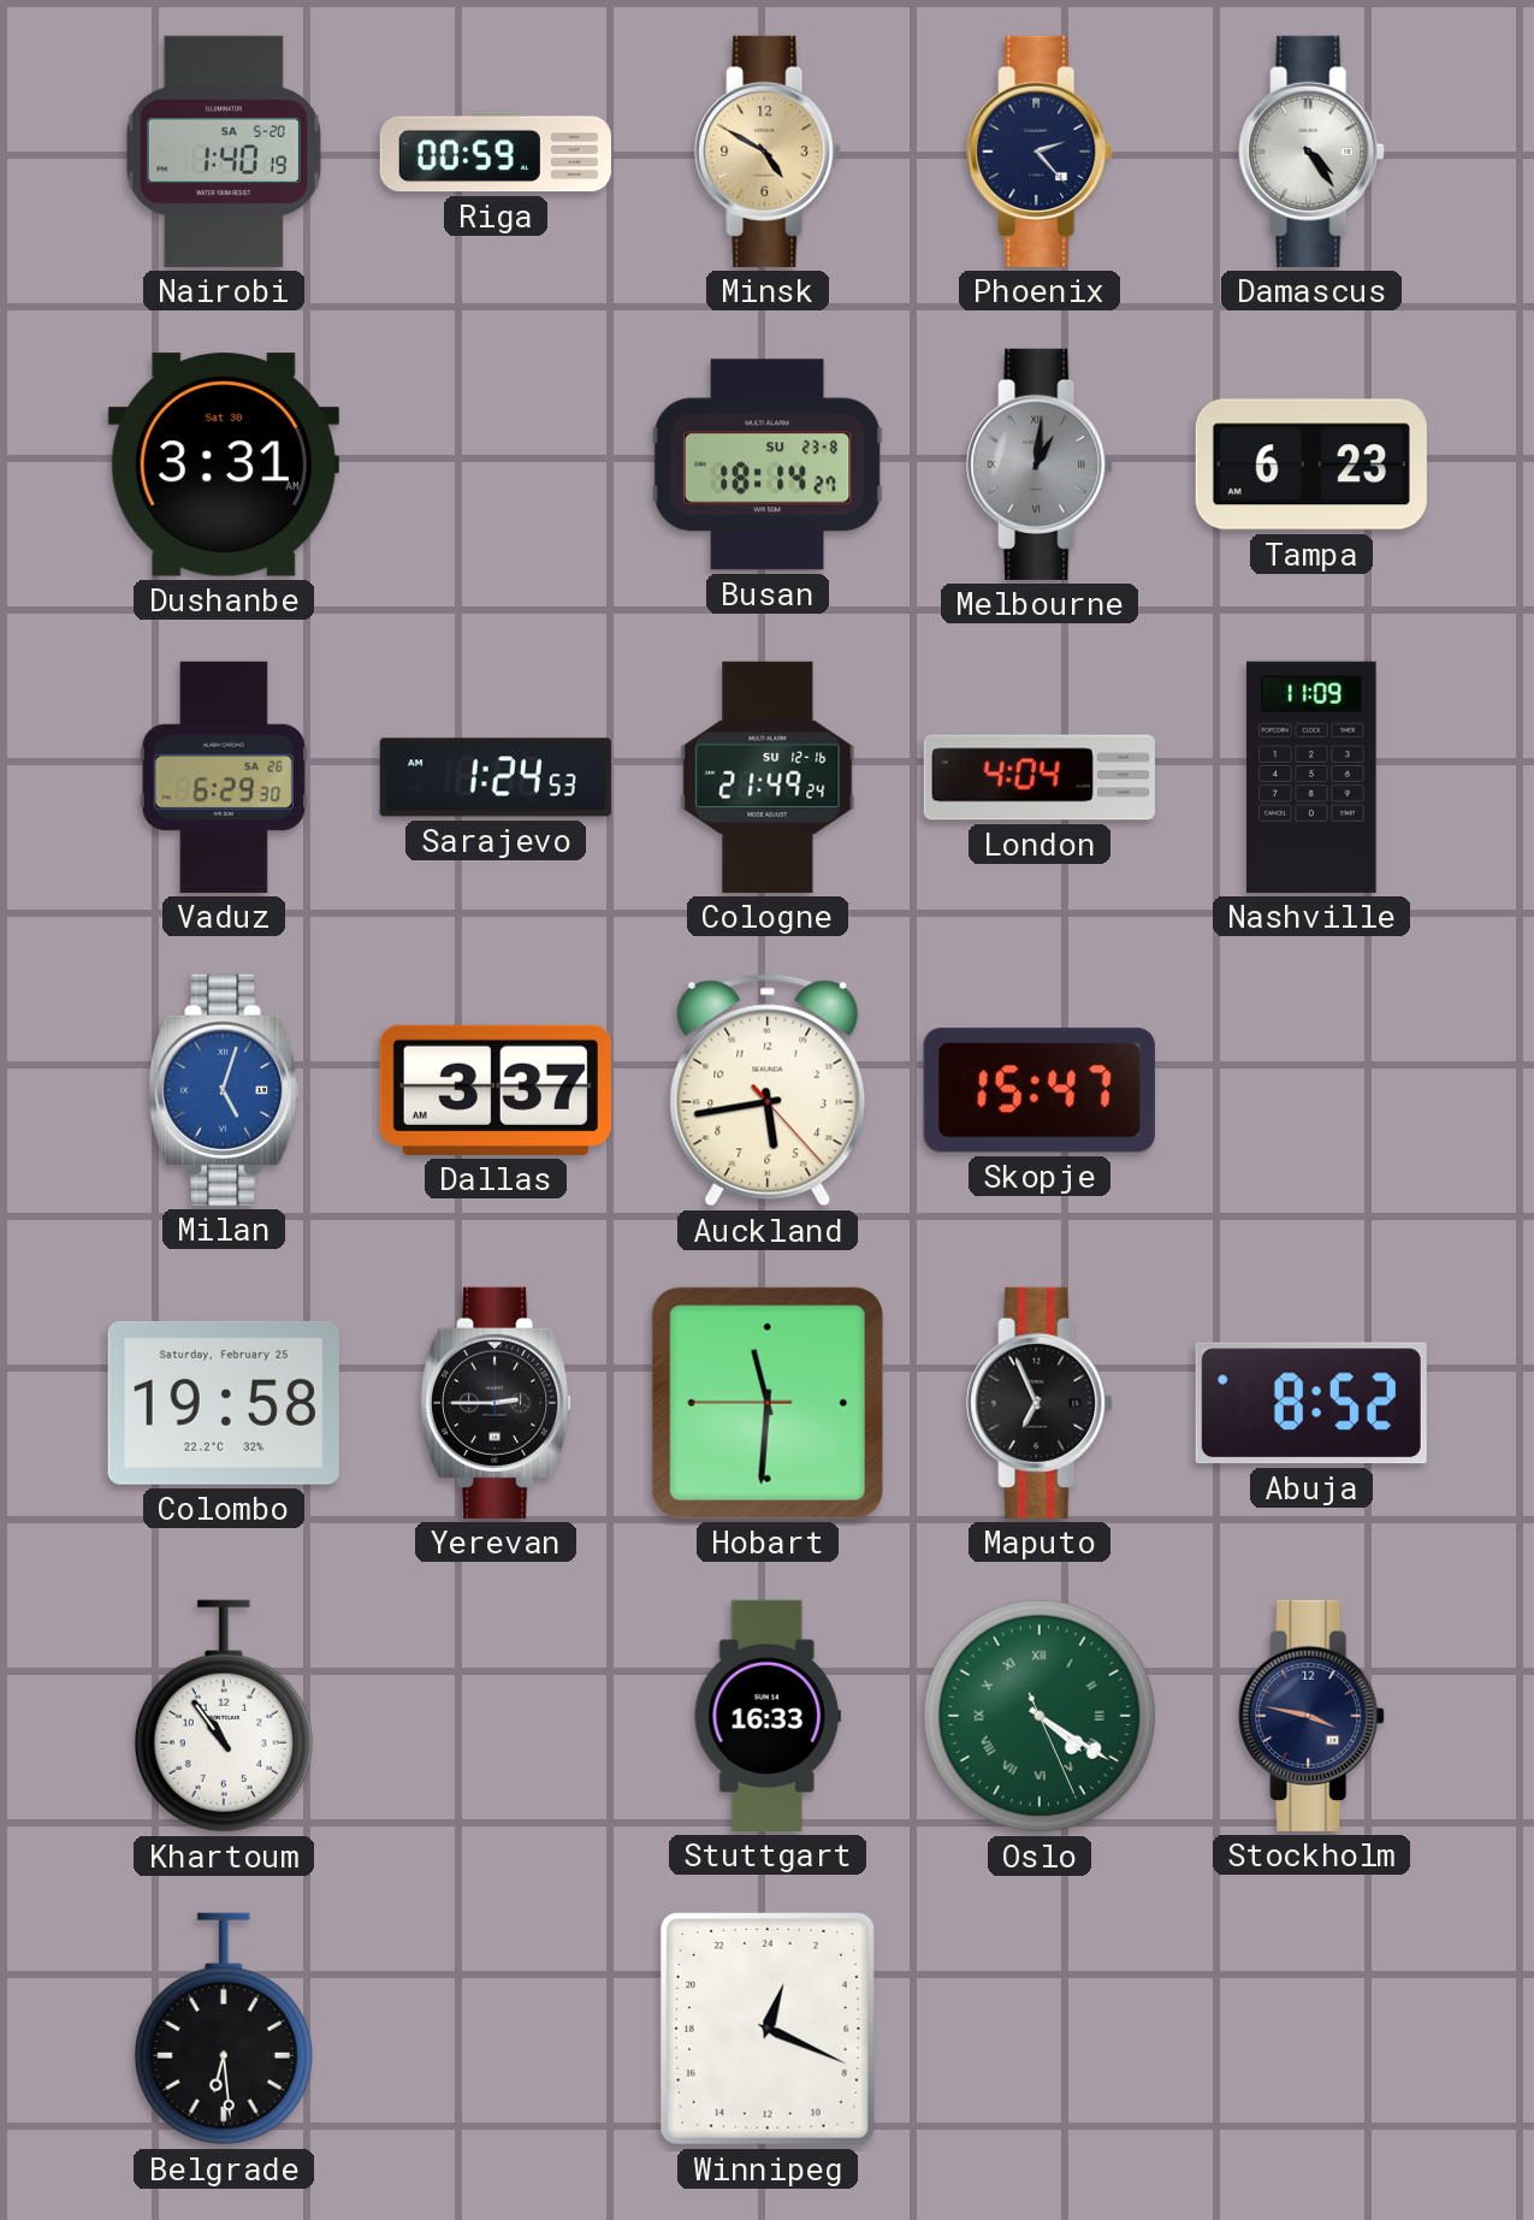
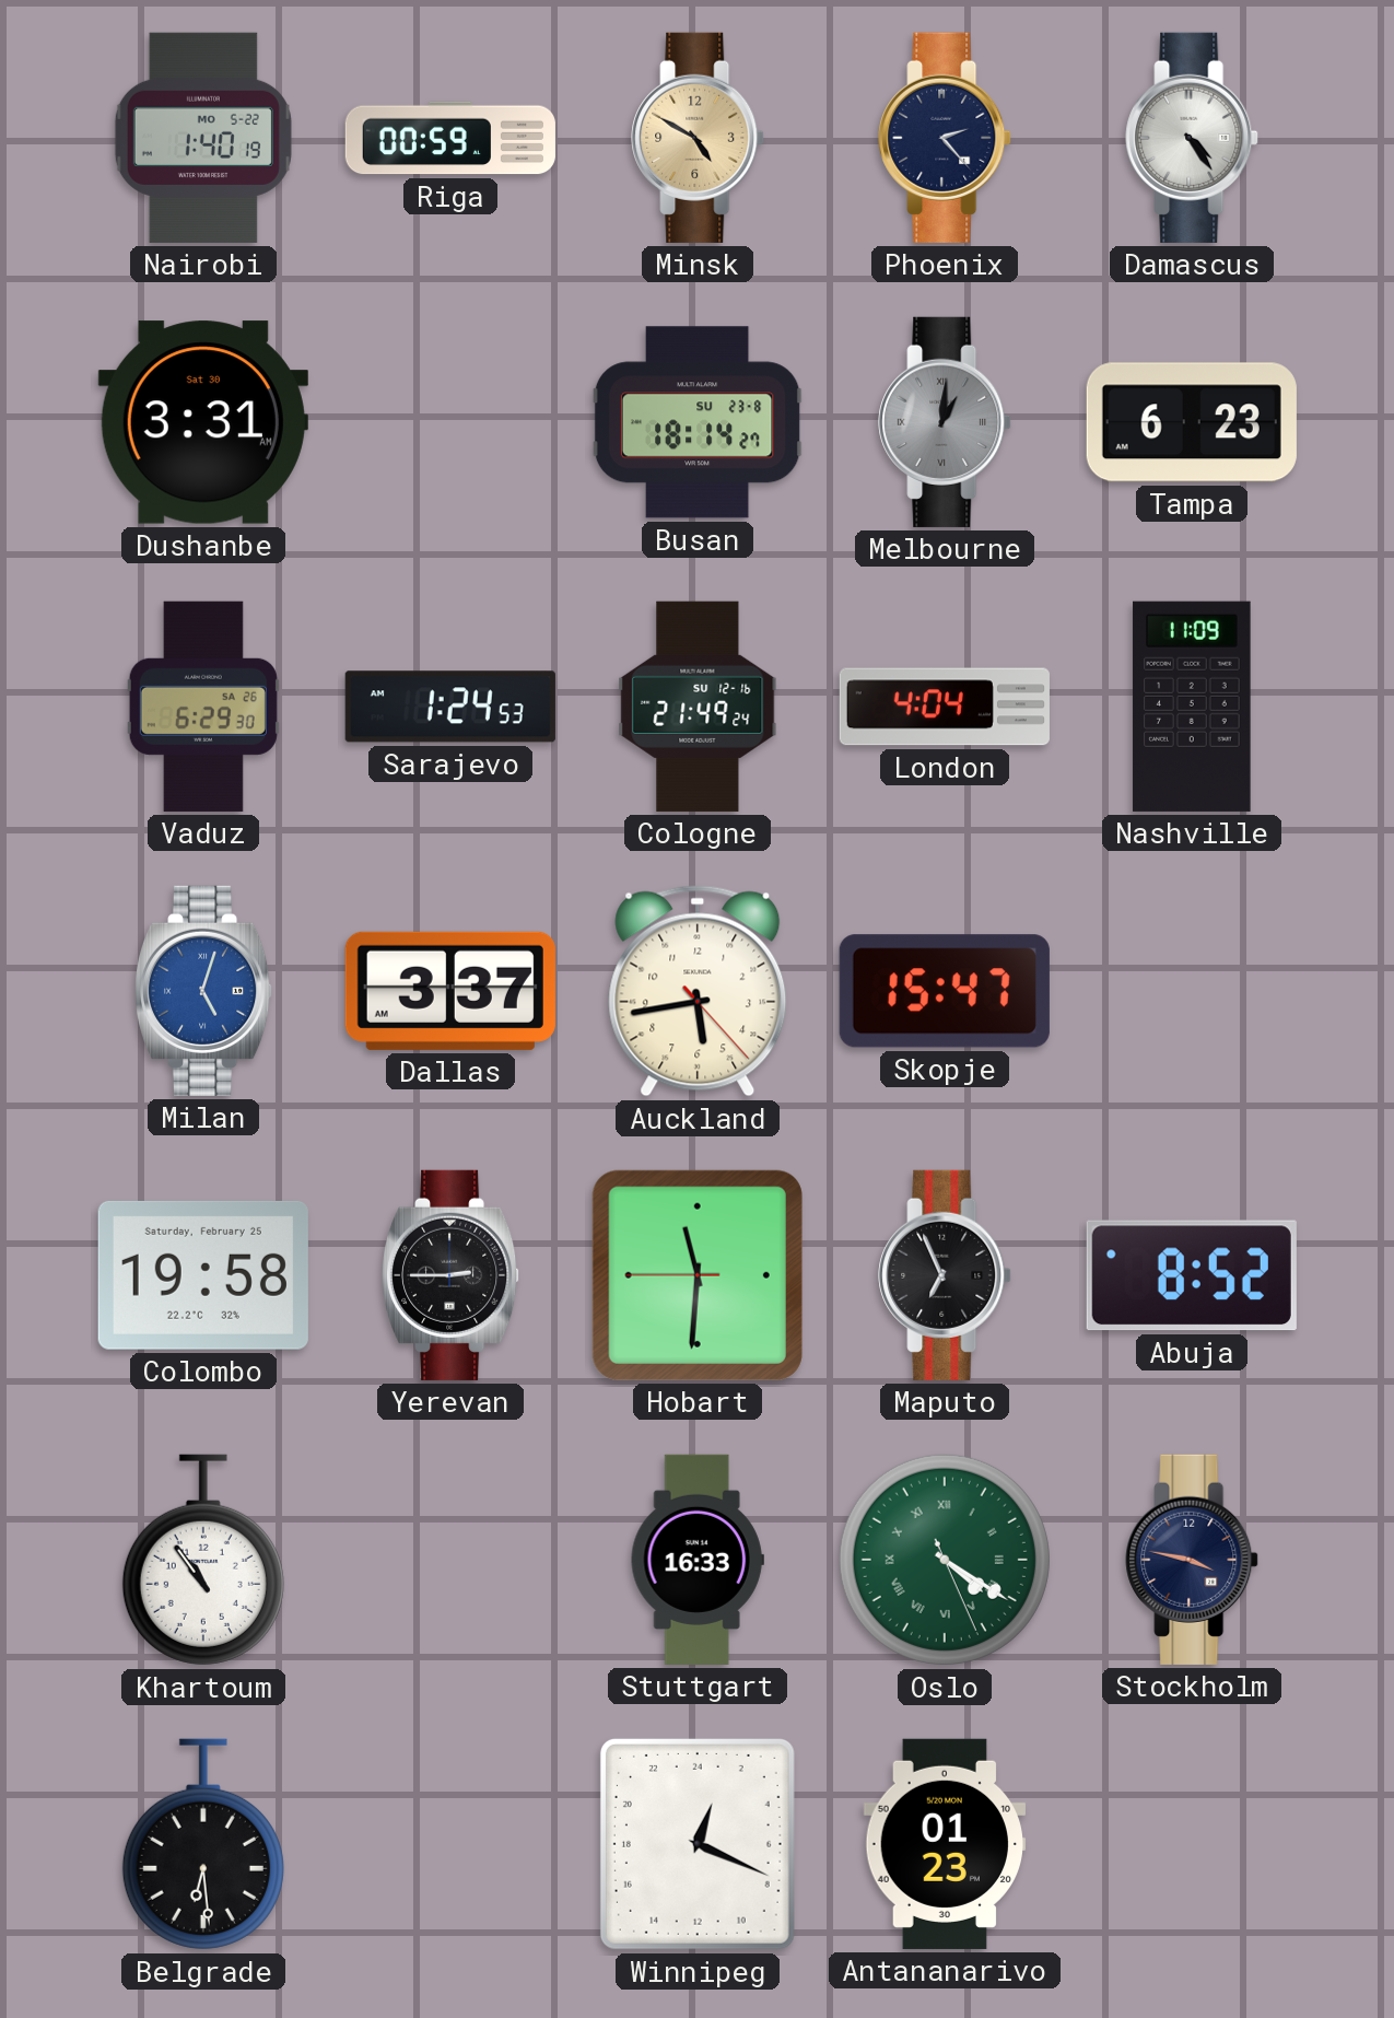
Nairobi date: SA 5-20 -> MO 5-22 (203, 138)
Antananarivo: none -> 01:23 (945, 1844)
